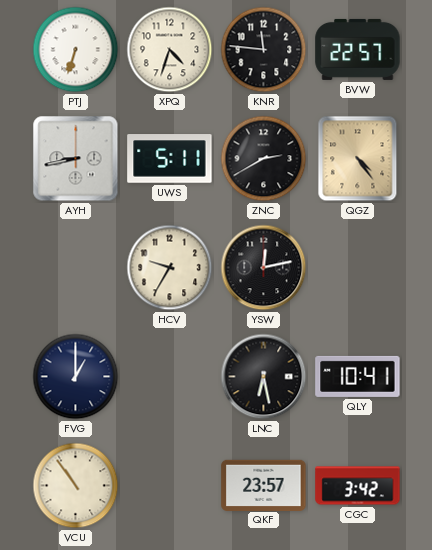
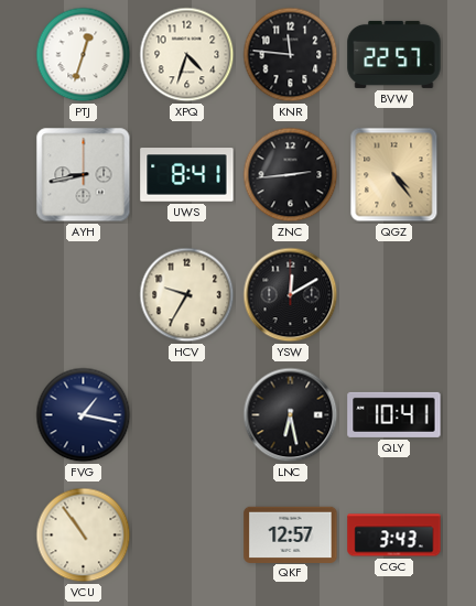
PTJ: 6:33 -> 12:33 (84, 55)
UWS: 5:11 -> 8:41 (187, 175)
ZNC: 2:40 -> 2:44 (291, 175)
YSW: 12:13 -> 12:10 (291, 295)
FVG: 1:00 -> 1:17 (84, 415)
QKF: 23:57 -> 12:57 (291, 534)
CGC: 3:42 -> 3:43 (394, 535)
